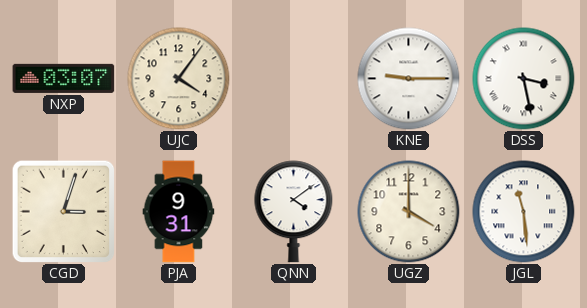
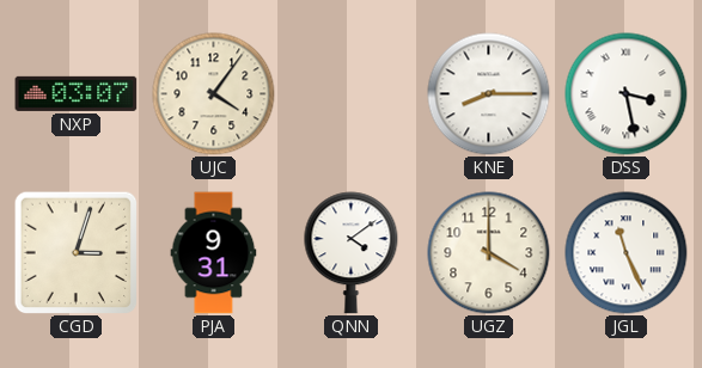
KNE: 9:15 -> 8:15 (489, 94)
JGL: 11:29 -> 11:26 (627, 253)
